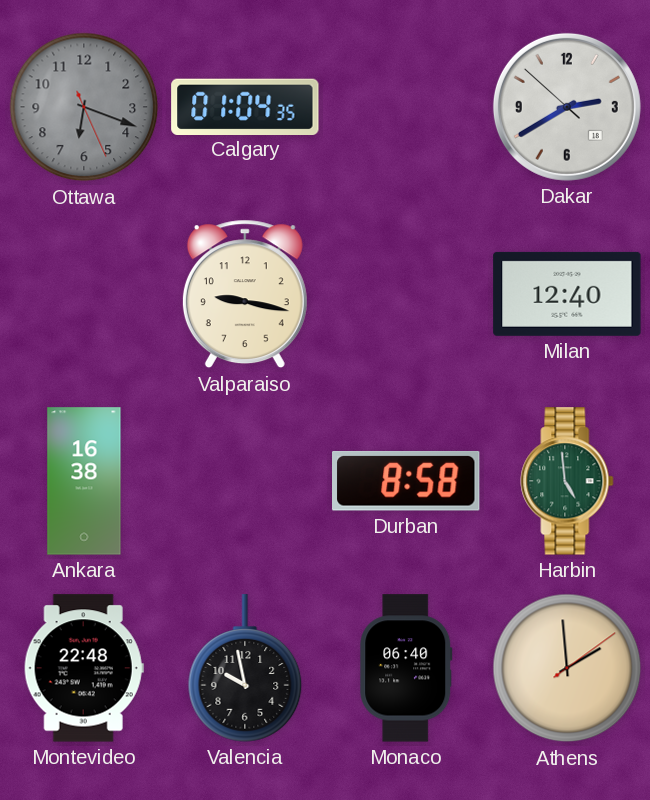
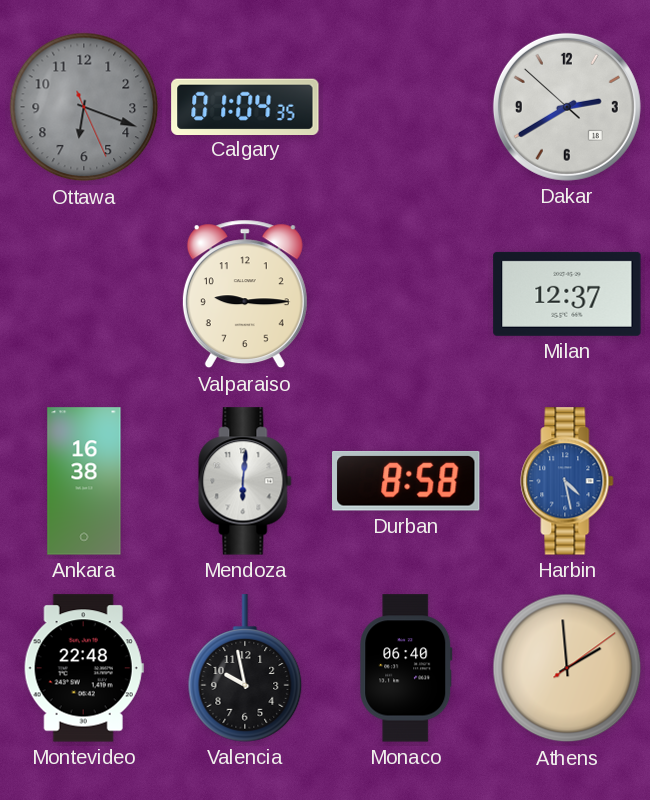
Valparaiso: 9:17 -> 9:15 (245, 294)
Milan: 12:40 -> 12:37 (567, 294)
Mendoza: none -> 6:01 (245, 481)
Harbin: 4:59 -> 4:28 (567, 481)
Harbin dial: green -> blue (567, 481)
